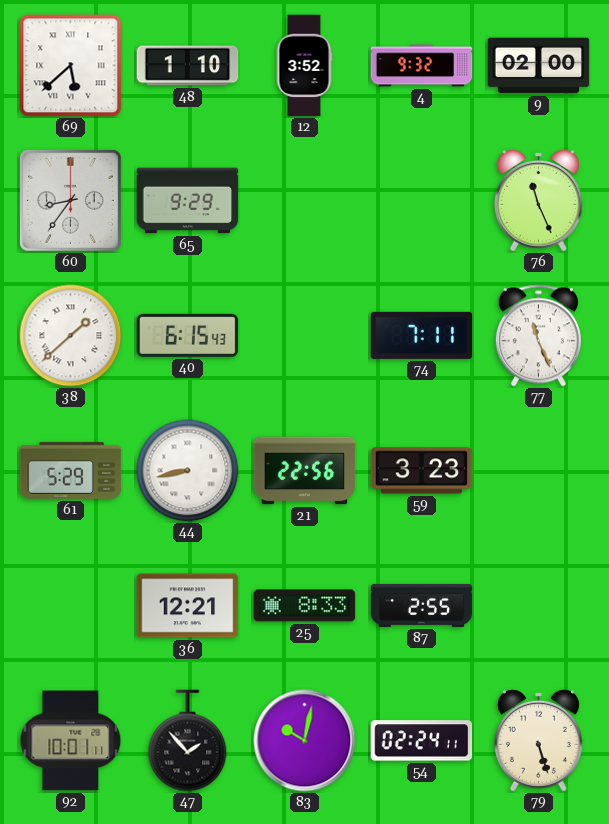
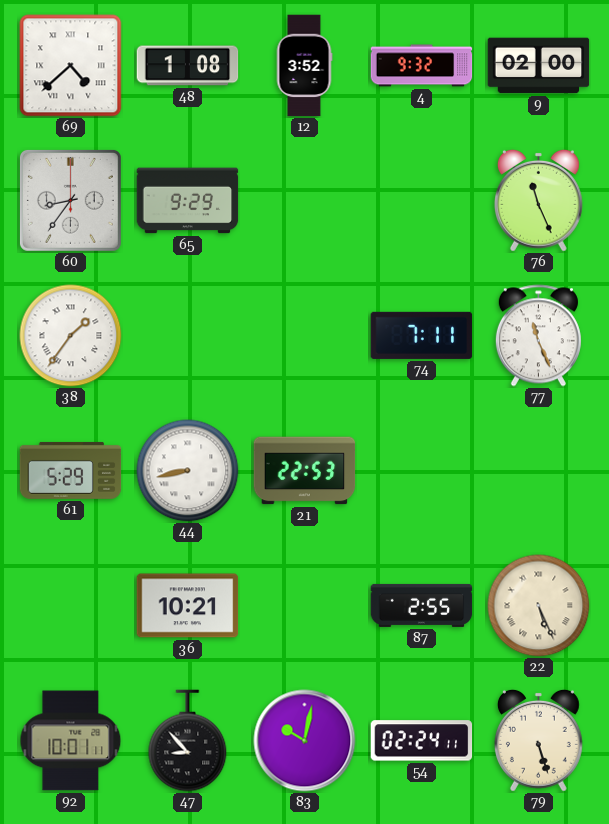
69: 5:38 -> 4:38 (71, 66)
48: 1:10 -> 1:08 (188, 66)
38: 1:38 -> 1:36 (71, 336)
40: 6:15 -> none (188, 335)
21: 22:56 -> 22:53 (305, 471)
59: 3:23 -> none (422, 471)
36: 12:21 -> 10:21 (188, 606)
25: 8:33 -> none (305, 606)
22: none -> 5:26 (539, 606)
47: 1:53 -> 8:53 (188, 741)
